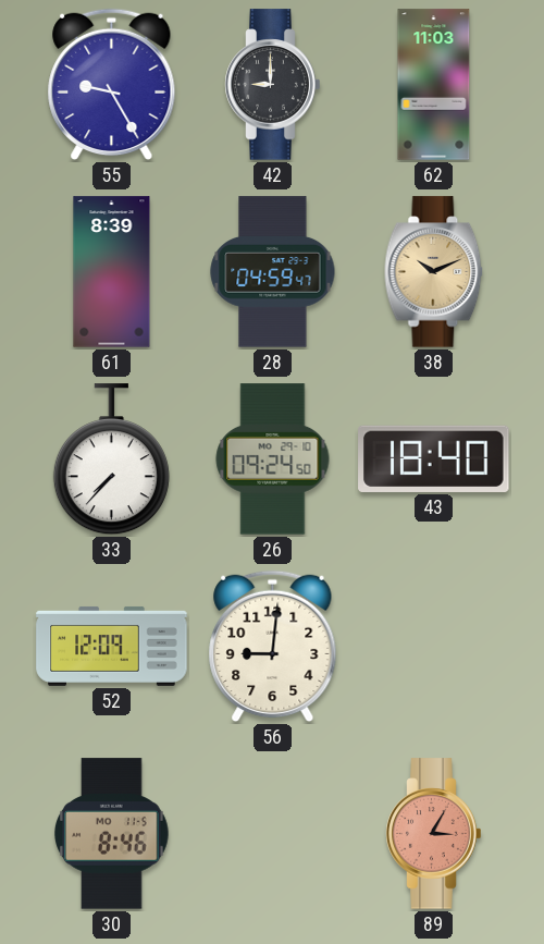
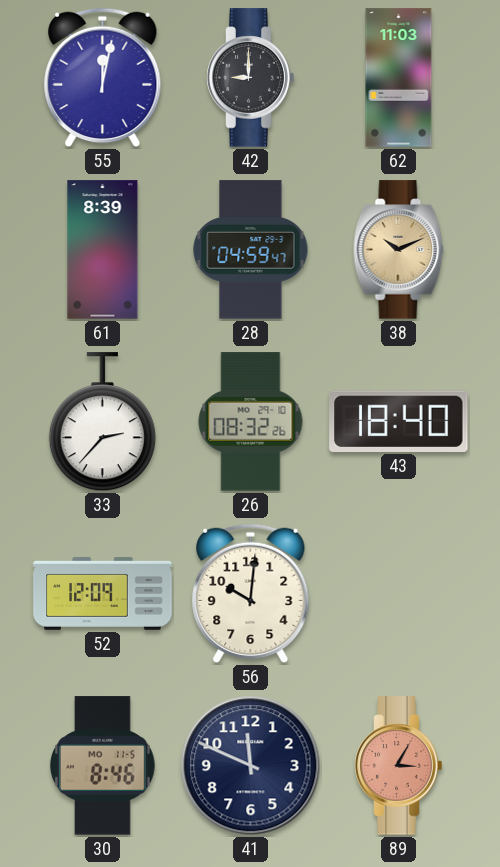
55: 9:25 -> 12:02 (103, 78)
33: 7:37 -> 2:37 (102, 422)
26: 09:24 -> 08:32 (251, 422)
56: 9:01 -> 10:01 (251, 594)
41: none -> 11:49 (251, 766)
